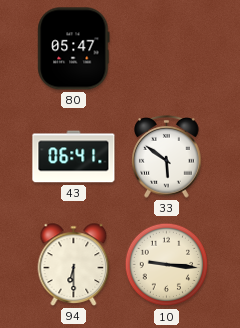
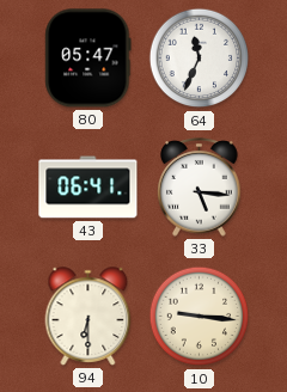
64: none -> 11:34 (200, 59)
33: 5:51 -> 5:16 (200, 188)
